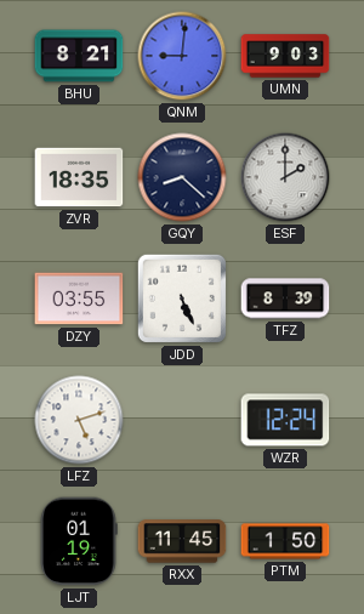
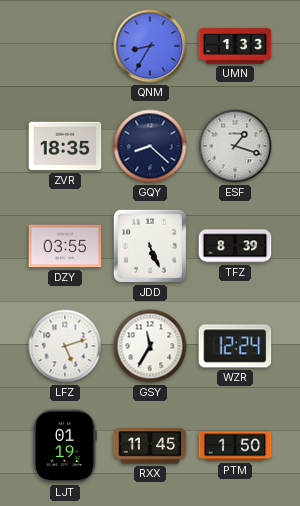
BHU: 8:21 -> none (79, 56)
QNM: 9:01 -> 8:35 (150, 46)
UMN: 9:03 -> 1:33 (235, 46)
ESF: 2:00 -> 1:18 (235, 146)
GSY: none -> 11:35 (150, 346)
